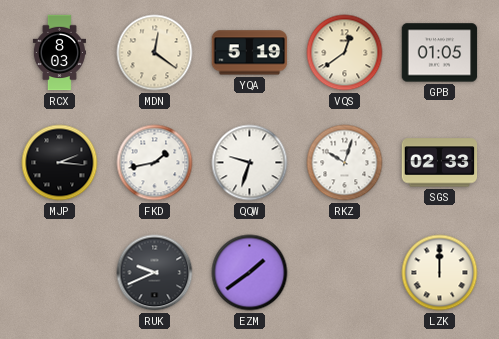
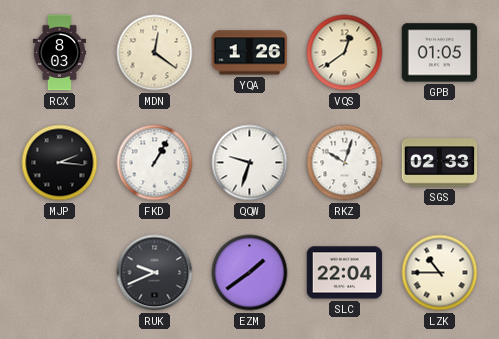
YQA: 5:19 -> 1:26 (250, 53)
FKD: 1:43 -> 1:05 (155, 163)
SLC: none -> 22:04 (345, 273)
LZK: 12:00 -> 10:45 (440, 273)
